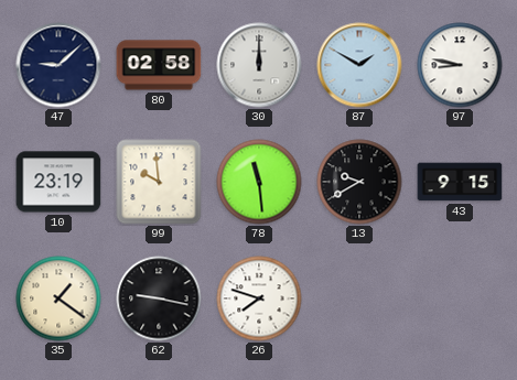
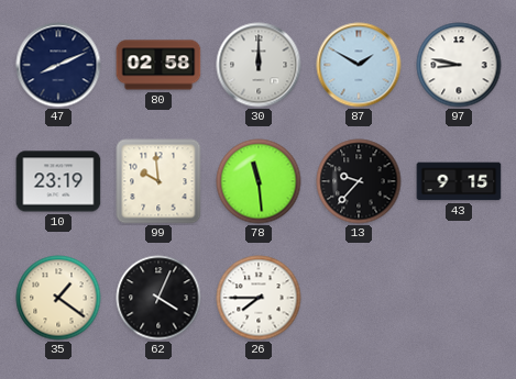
47: 9:08 -> 8:11 (58, 65)
13: 9:40 -> 9:37 (359, 181)
62: 9:17 -> 4:04 (158, 298)
26: 7:48 -> 7:45 (259, 298)
